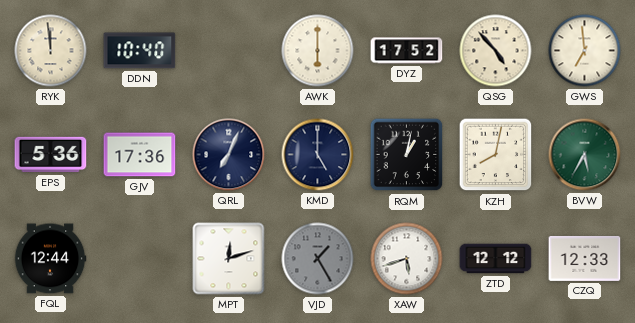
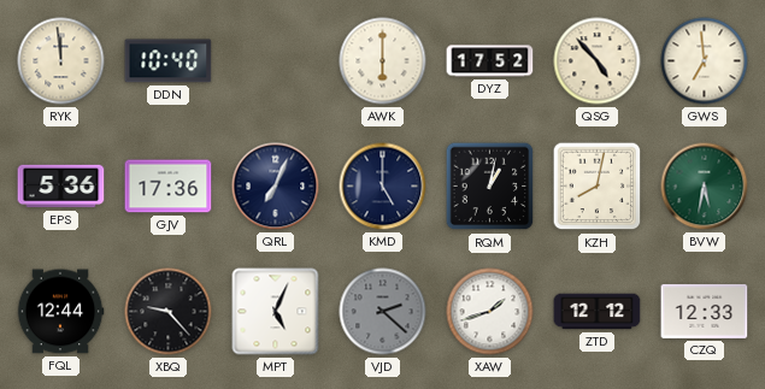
BVW: 5:35 -> 5:32 (705, 187)
XBQ: none -> 9:23 (169, 312)
MPT: 12:12 -> 5:04 (276, 312)
VJD: 1:25 -> 2:22 (383, 312)
XAW: 5:42 -> 1:42 (490, 312)
